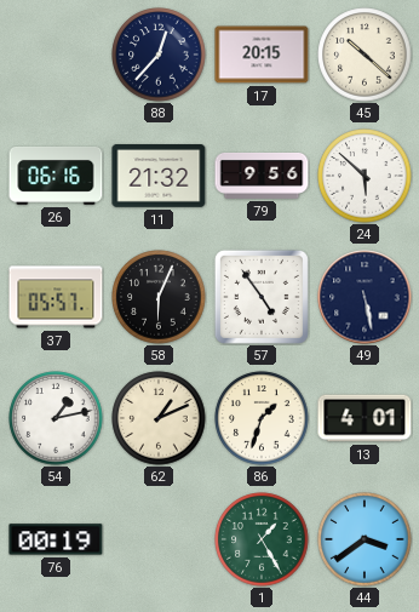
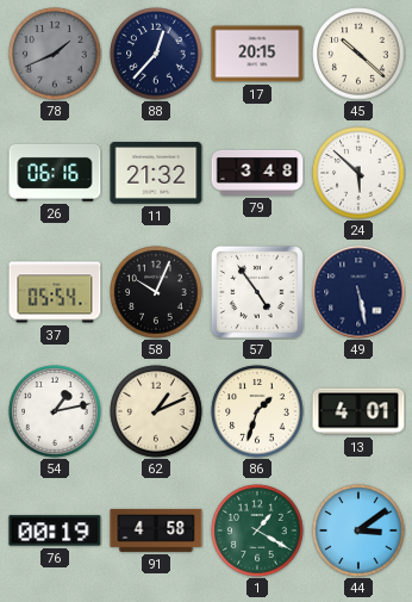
78: none -> 1:41 (55, 54)
79: 9:56 -> 3:48 (257, 173)
37: 05:57 -> 05:54 (55, 292)
58: 6:04 -> 10:04 (156, 292)
91: none -> 4:58 (156, 530)
1: 1:25 -> 1:20 (257, 530)
44: 3:39 -> 3:09 (358, 530)
